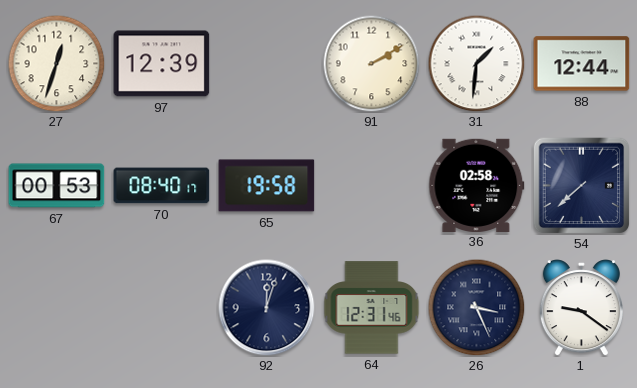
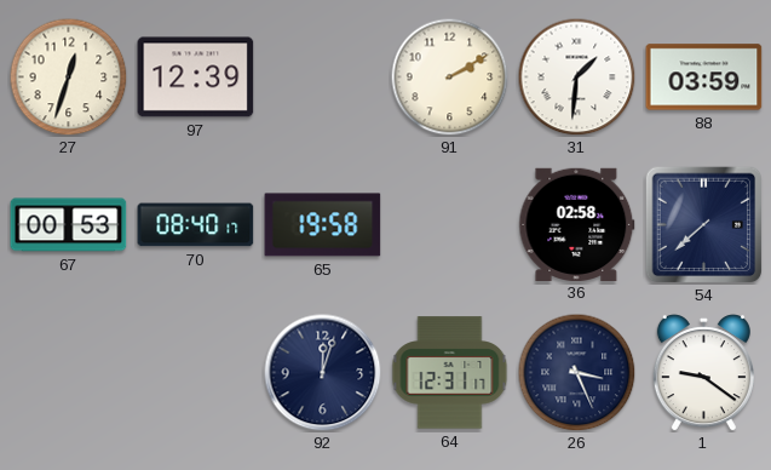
88: 12:44 -> 03:59 (704, 78)
64: 12:31:46 -> 12:31:17 (450, 373)
